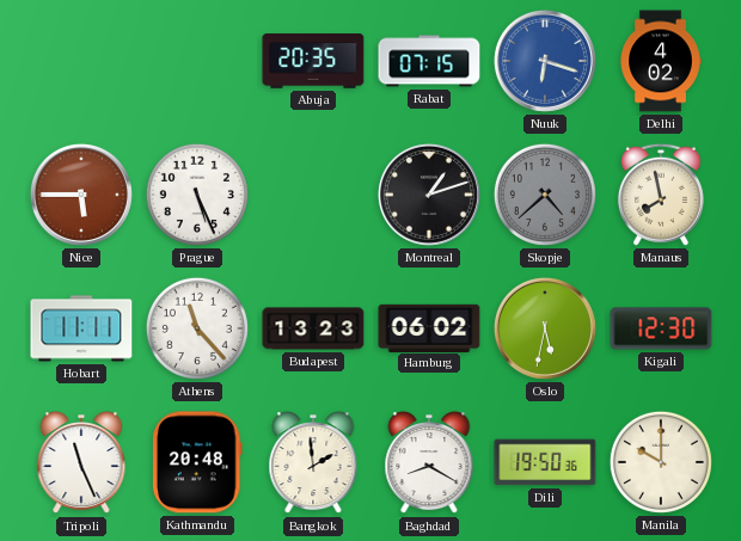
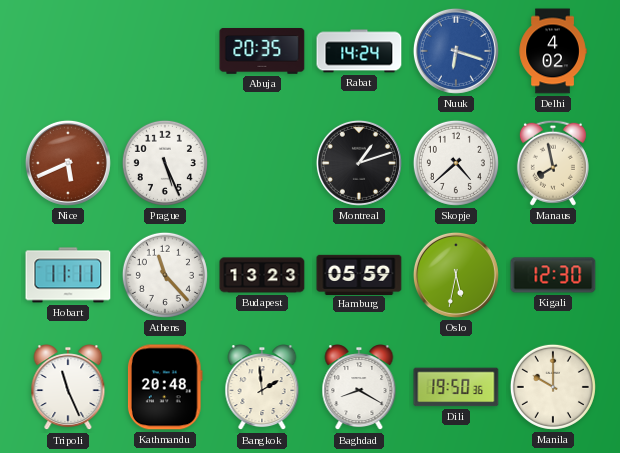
Rabat: 07:15 -> 14:24 (359, 51)
Nice: 5:45 -> 5:41 (68, 163)
Skopje dial: grey -> white (456, 163)
Hamburg: 06:02 -> 05:59 (359, 274)
